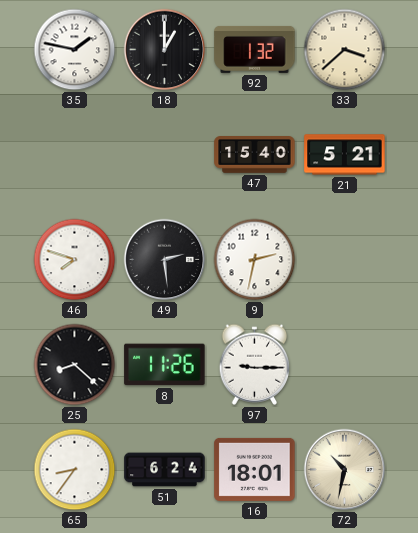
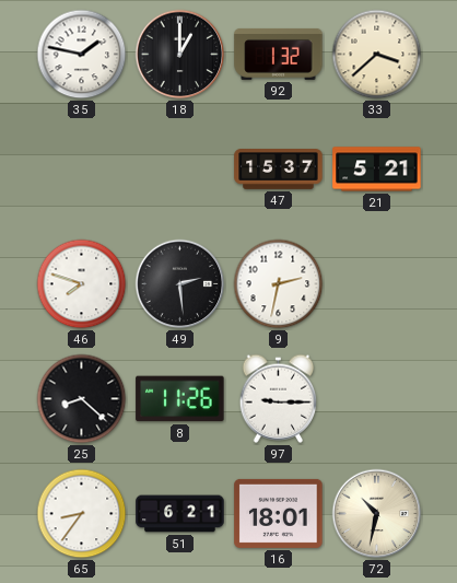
47: 15:40 -> 15:37 (279, 170)
51: 6:24 -> 6:21 (180, 514)
